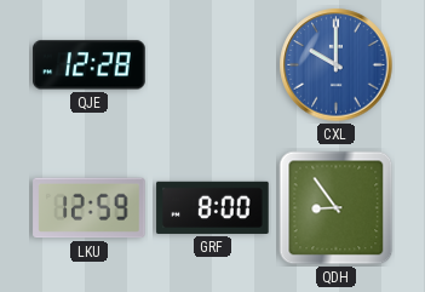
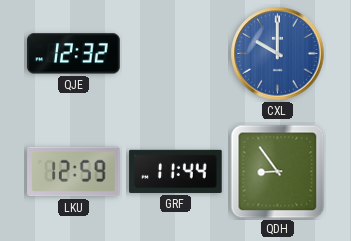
QJE: 12:28 -> 12:32 (74, 54)
GRF: 8:00 -> 11:44 (176, 171)
